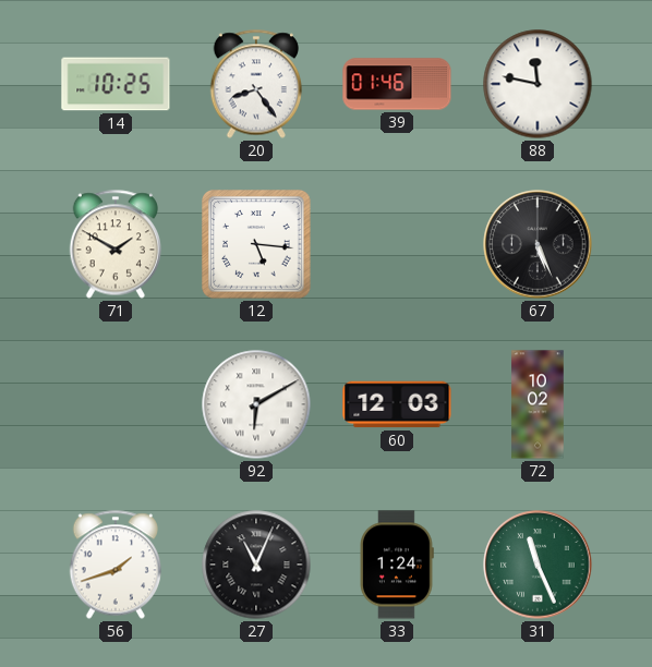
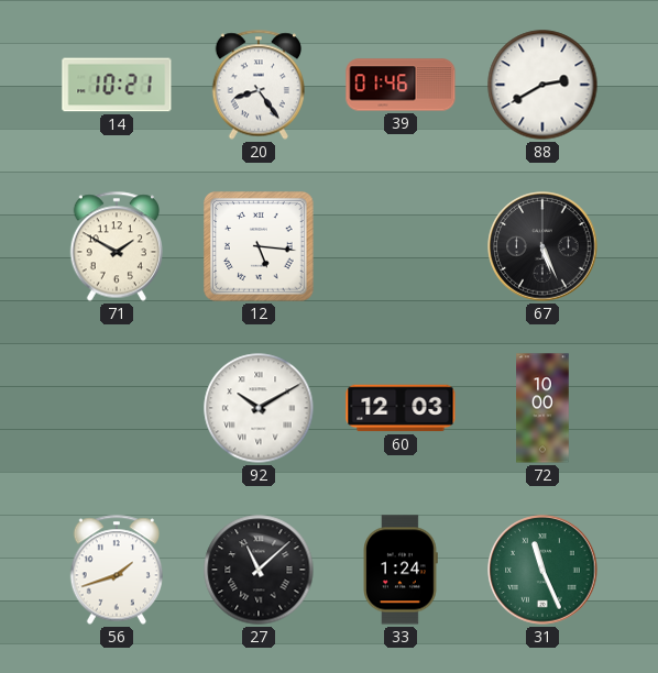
14: 10:25 -> 10:21 (117, 85)
88: 11:47 -> 2:40 (542, 85)
92: 6:10 -> 10:10 (259, 408)
72: 10:02 -> 10:00 (542, 408)
27: 11:04 -> 11:08 (259, 570)
